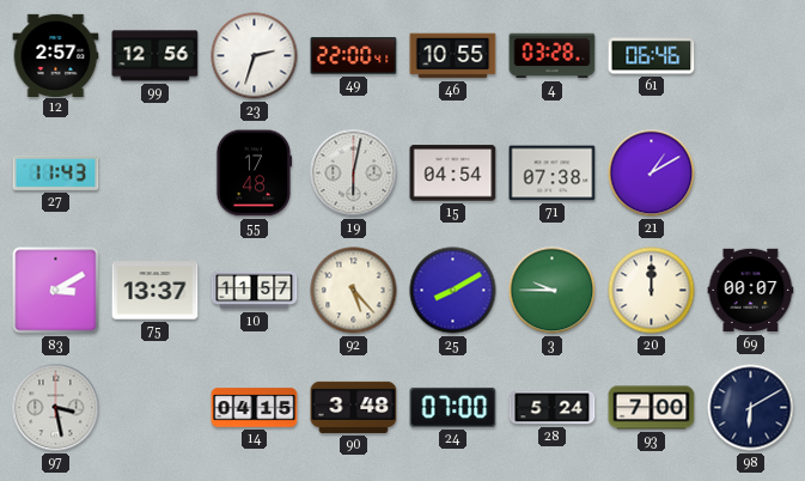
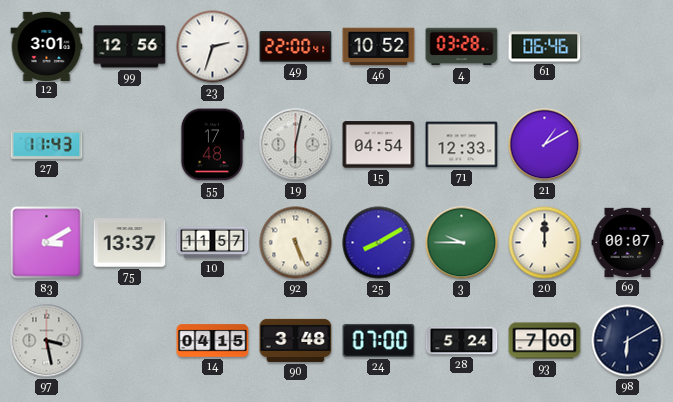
12: 2:57 -> 3:01 (47, 46)
46: 10:55 -> 10:52 (379, 47)
71: 07:38 -> 12:33 (462, 145)
92: 5:23 -> 5:26 (296, 243)
